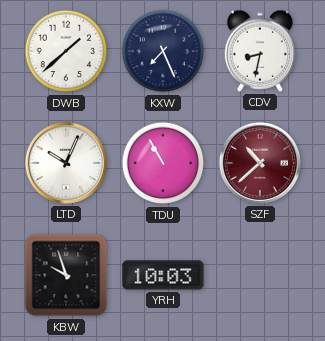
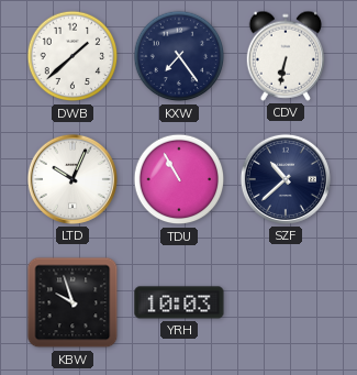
KXW: 7:26 -> 7:24 (179, 56)
CDV: 8:32 -> 6:32 (285, 56)
SZF dial: burgundy -> navy (286, 179)
